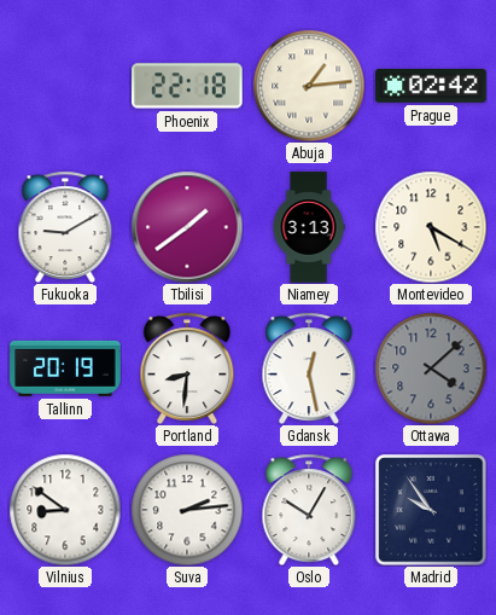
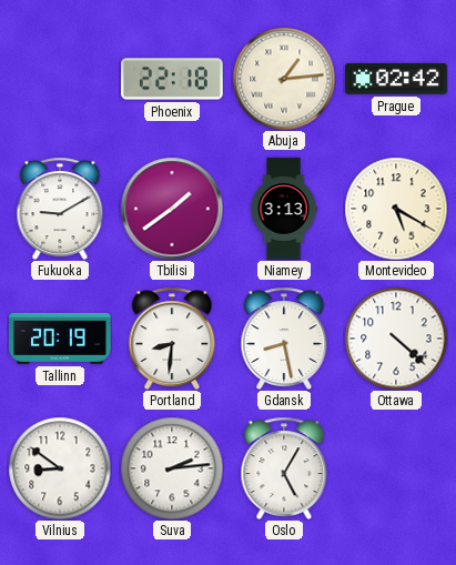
Gdansk: 12:28 -> 8:28 (284, 337)
Ottawa: 4:08 -> 4:22 (396, 339)
Ottawa dial: grey -> white (396, 339)
Oslo: 10:05 -> 5:05 (284, 467)
Madrid: 9:54 -> none (431, 510)
